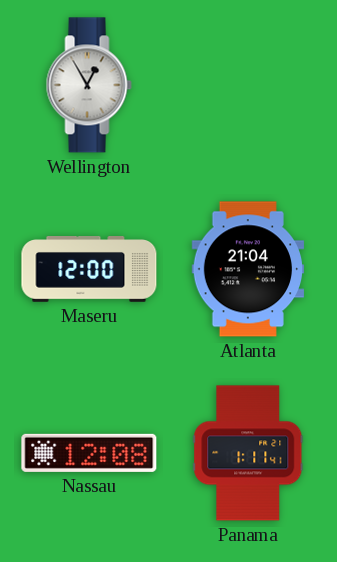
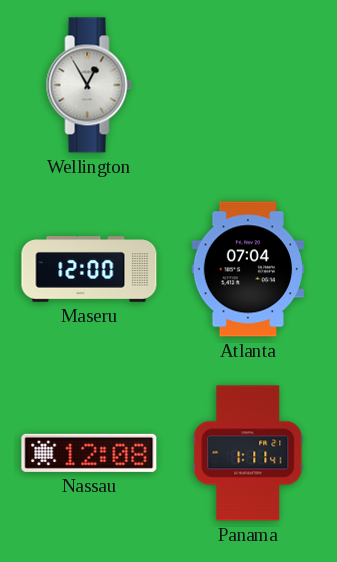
Atlanta: 21:04 -> 07:04 (248, 269)
